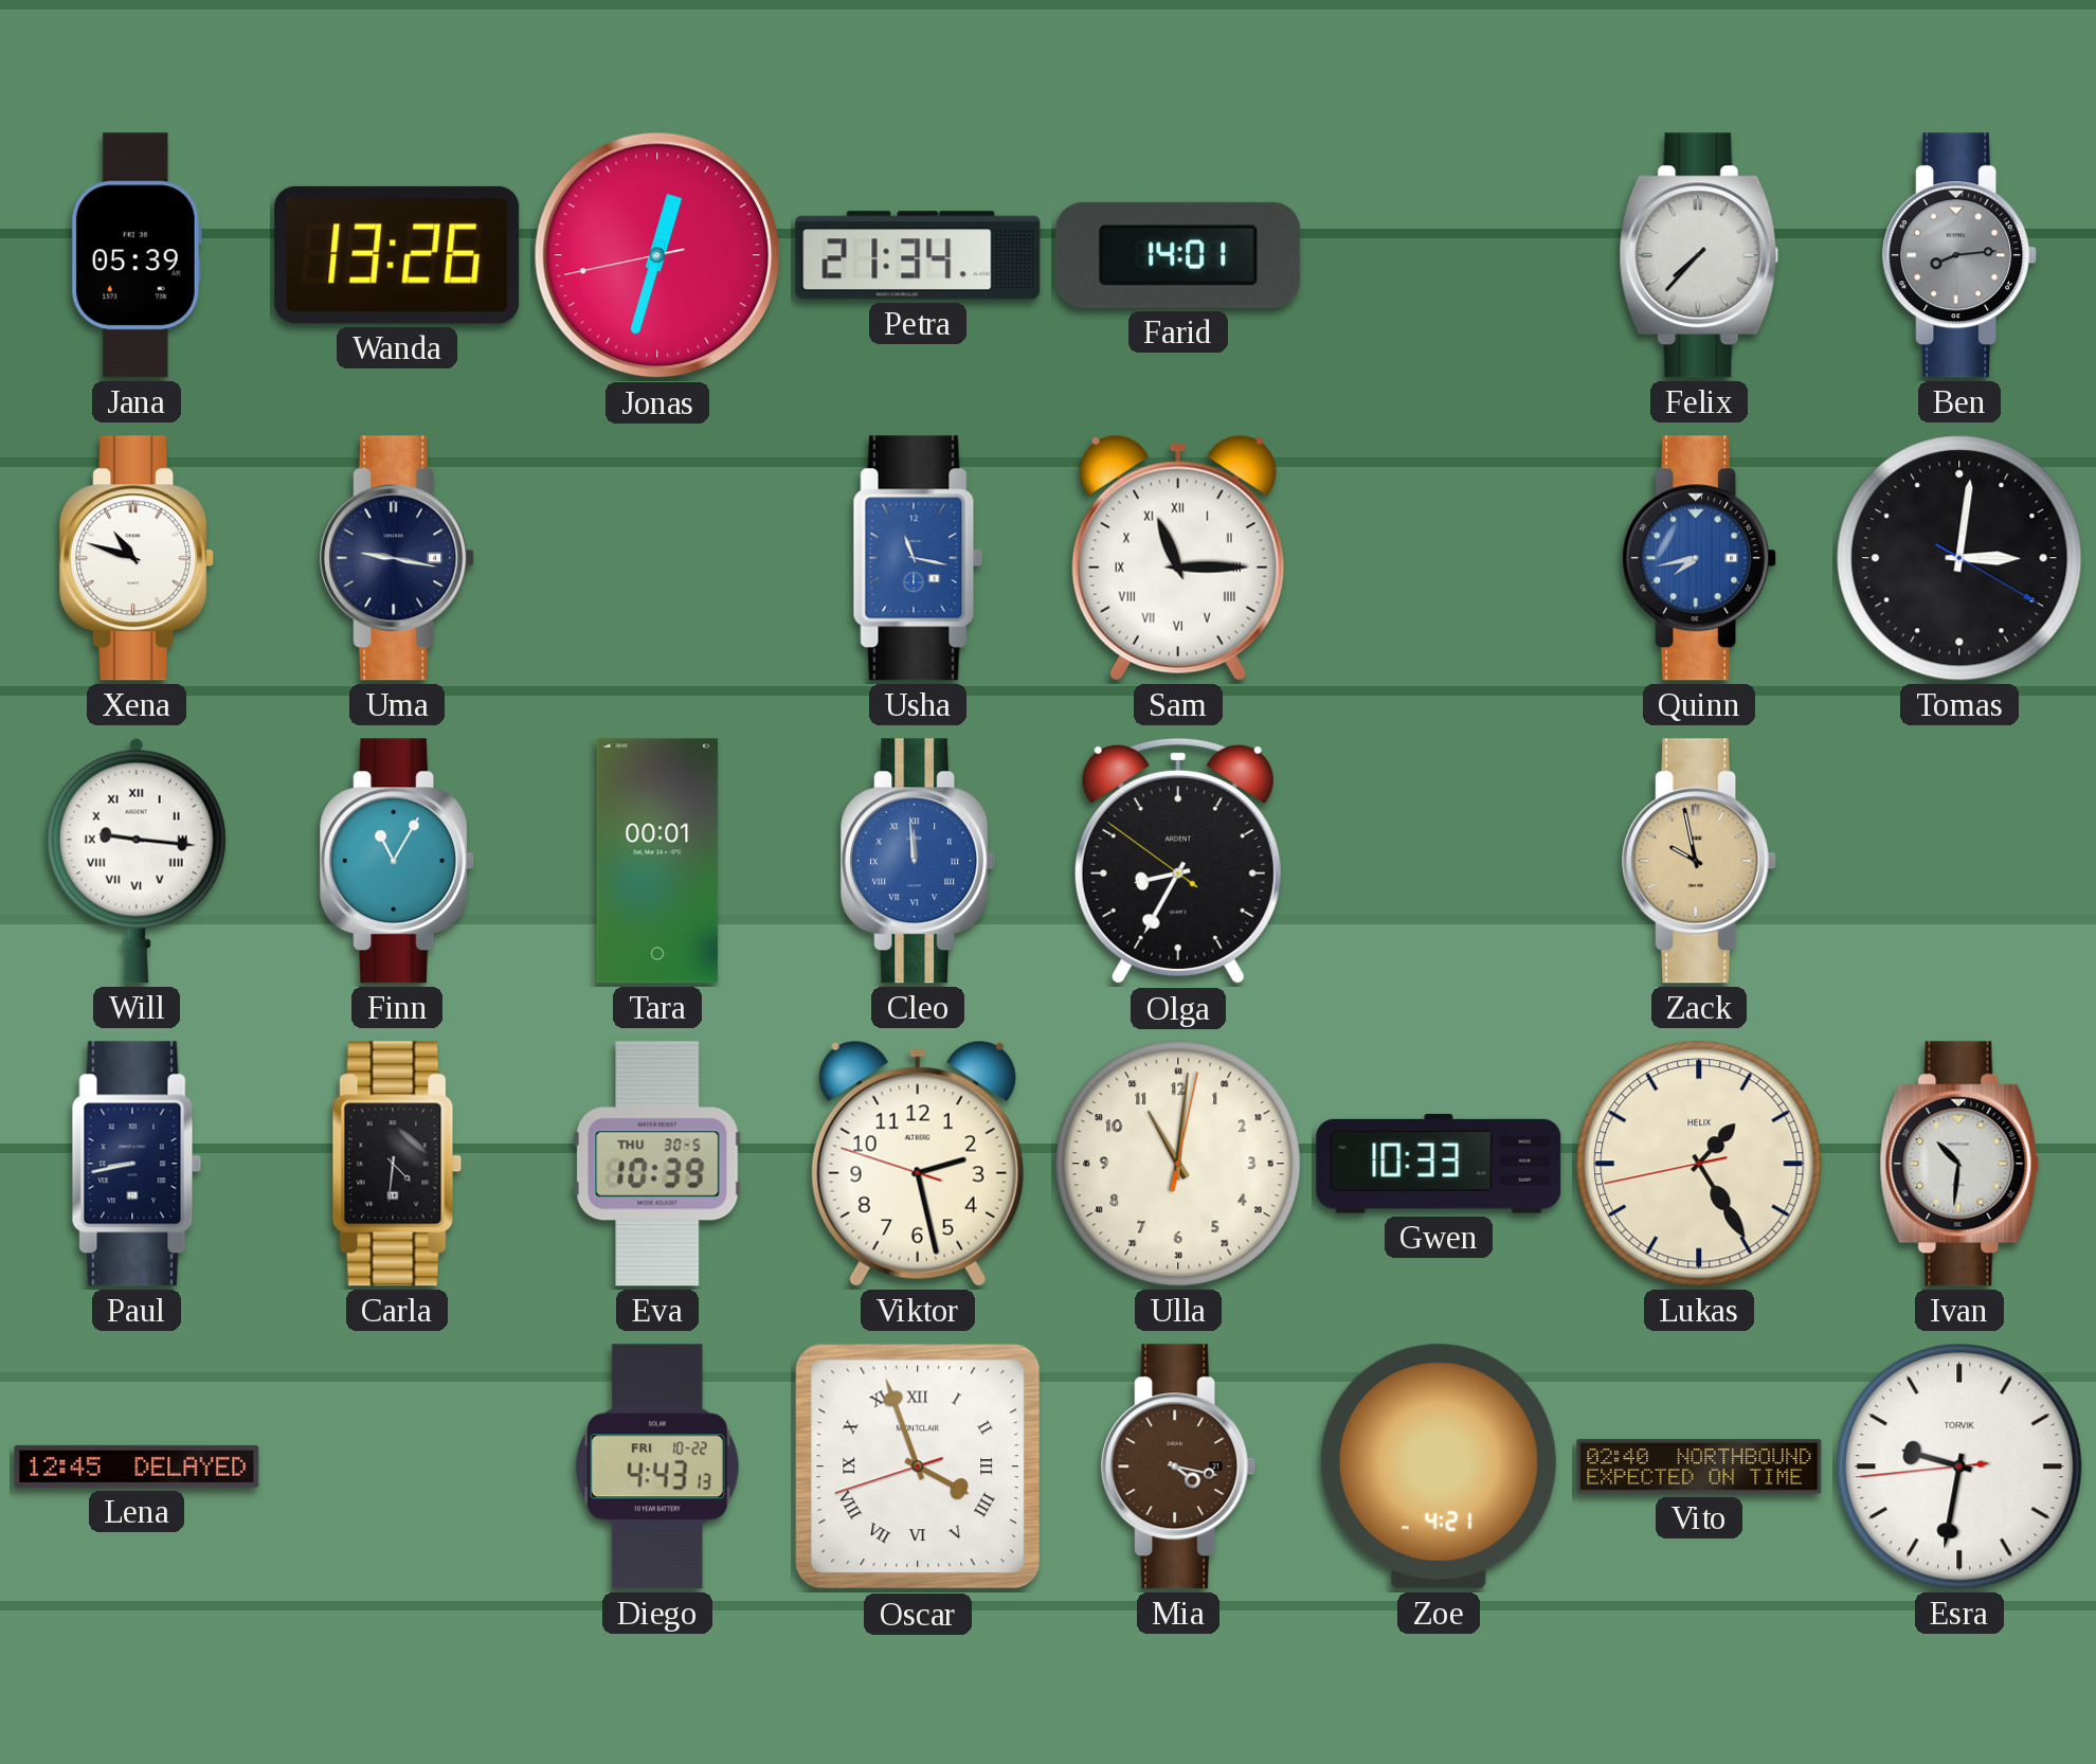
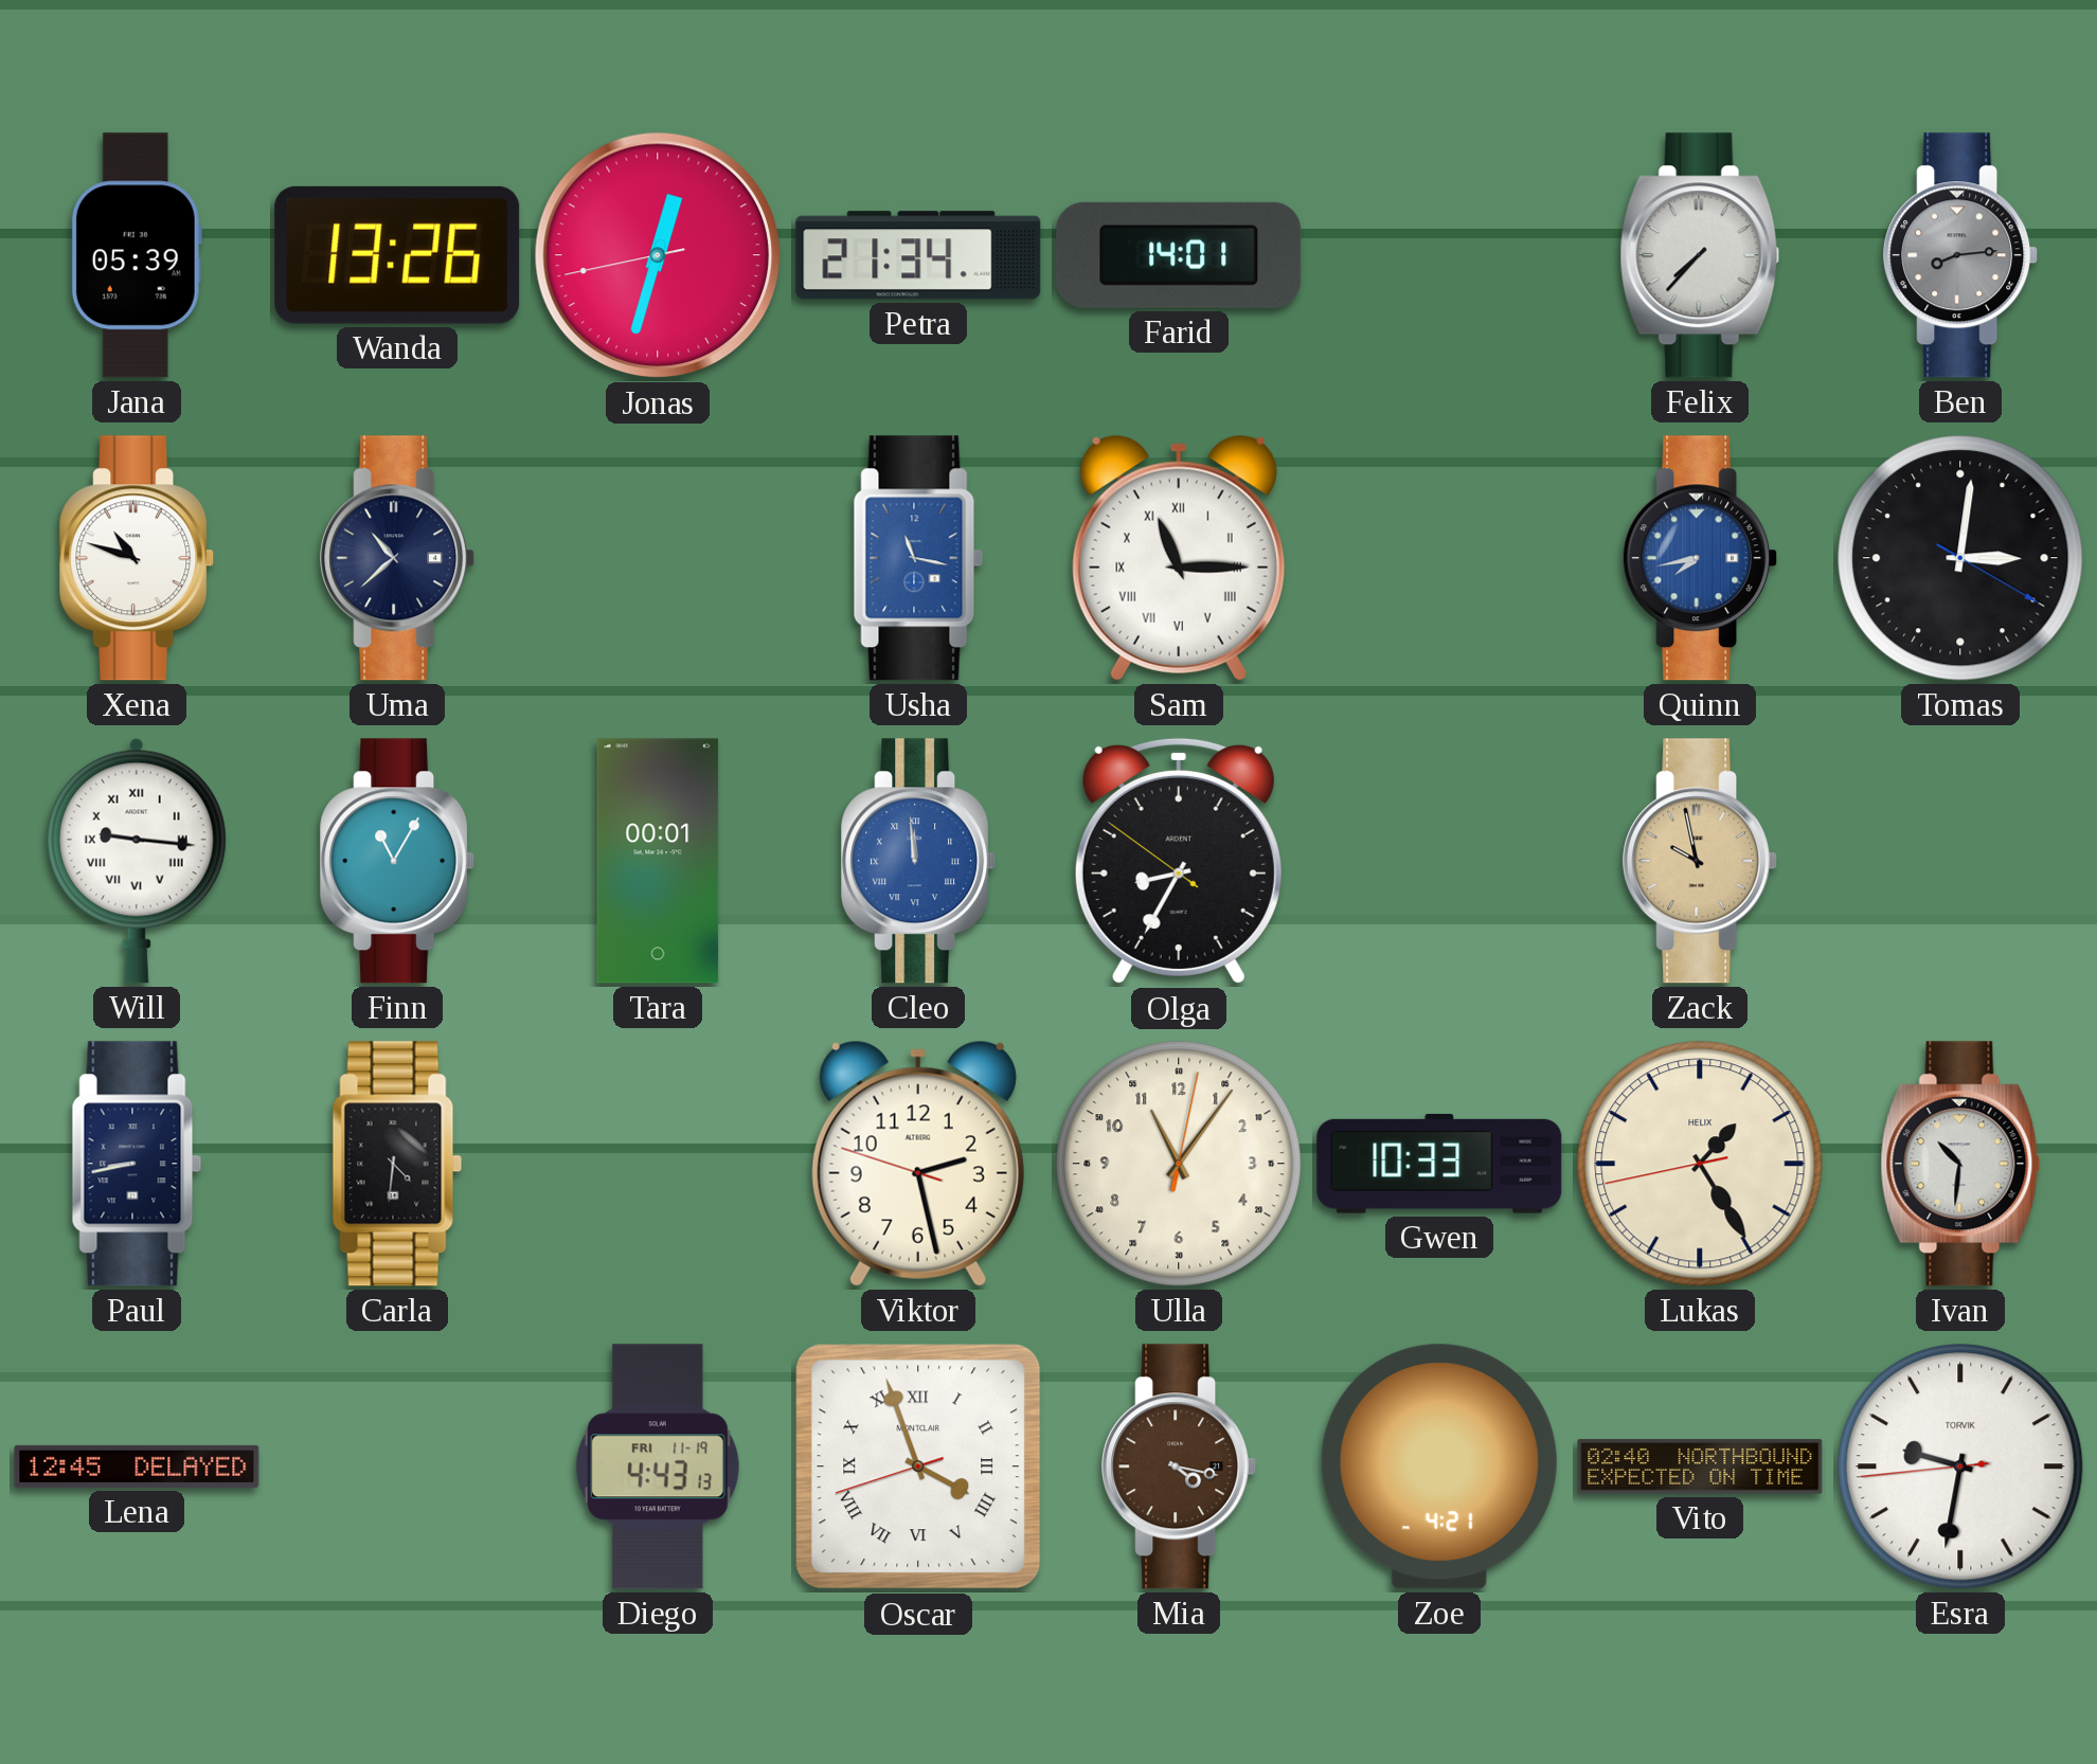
Uma: 9:17 -> 10:38 (398, 558)
Eva: 10:39 -> none (657, 1164)
Ulla: 11:01 -> 11:06 (1179, 1164)
Diego date: FRI 10-22 -> FRI 11-19 (658, 1466)
